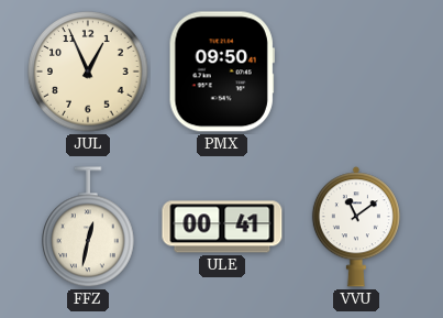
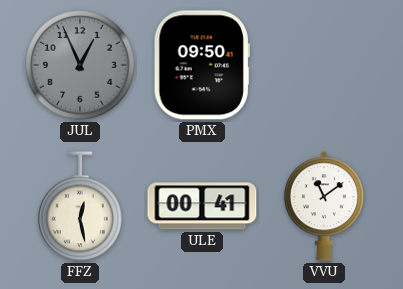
JUL dial: cream -> grey (80, 65)
FFZ: 12:32 -> 12:28 (81, 207)
